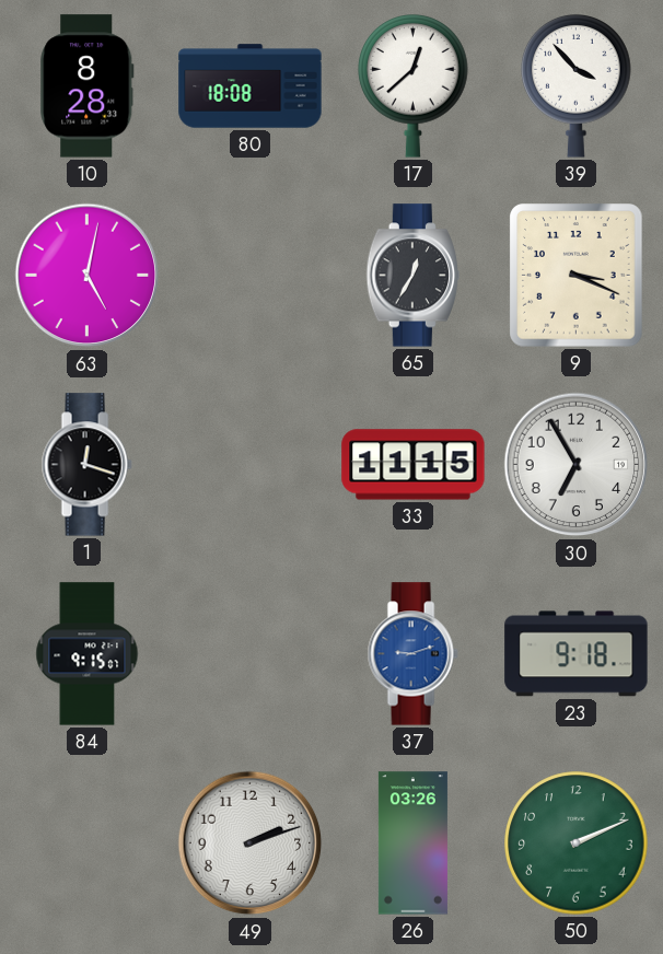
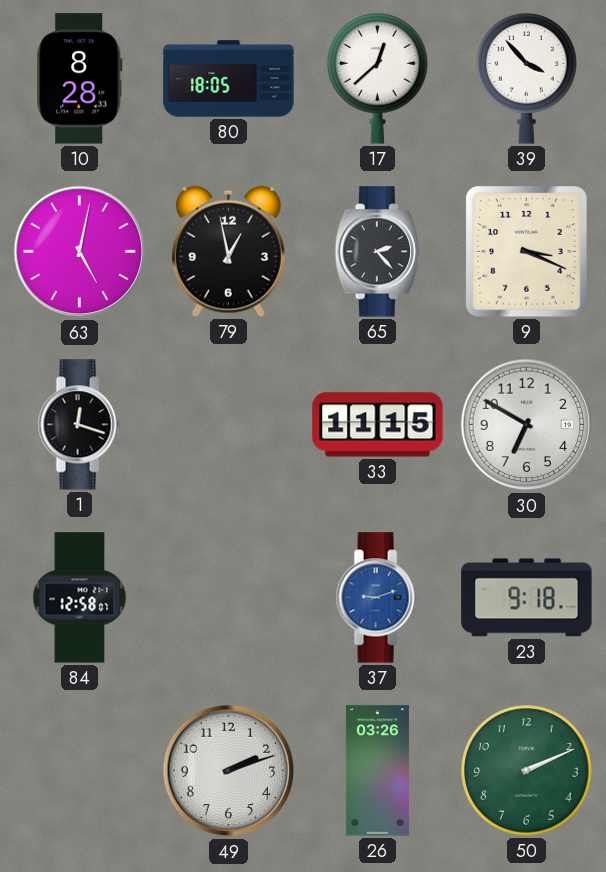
80: 18:08 -> 18:05 (229, 79)
79: none -> 12:58 (228, 251)
65: 12:35 -> 2:23 (377, 252)
30: 6:55 -> 6:50 (527, 425)
84: 9:15 -> 12:58 (80, 598)
